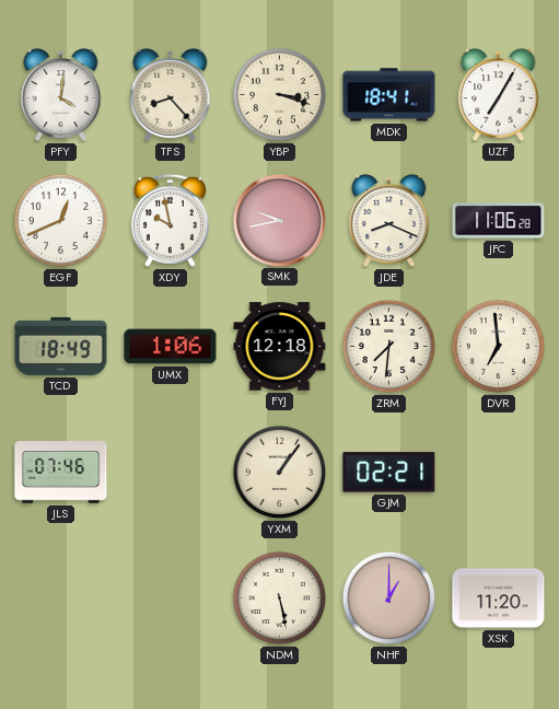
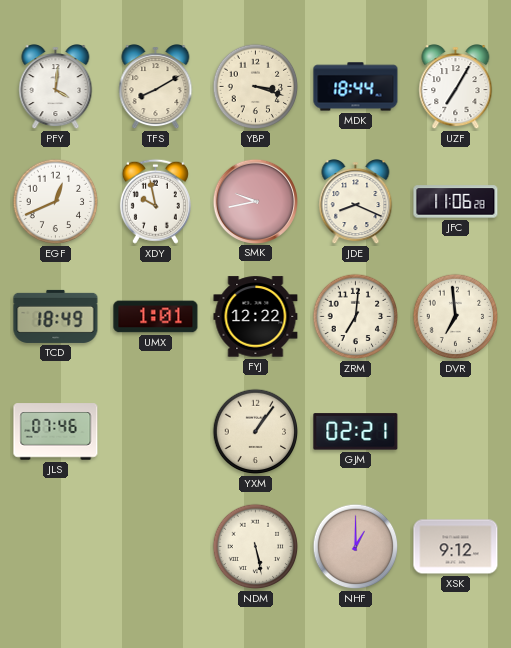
TFS: 8:23 -> 8:10 (156, 87)
MDK: 18:41 -> 18:44 (356, 87)
UMX: 1:06 -> 1:01 (156, 317)
FYJ: 12:18 -> 12:22 (256, 317)
ZRM: 7:31 -> 7:01 (356, 317)
XSK: 11:20 -> 9:12 (456, 547)
